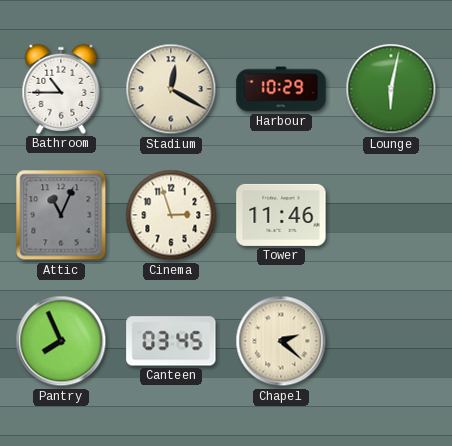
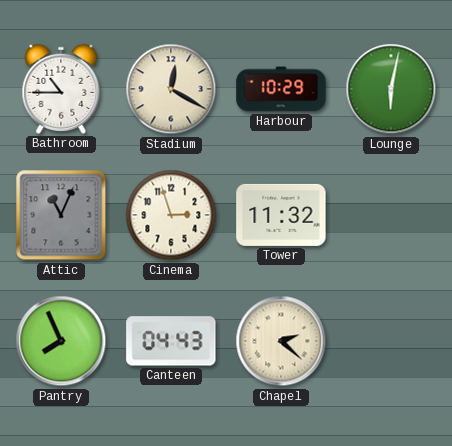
Tower: 11:46 -> 11:32 (281, 215)
Canteen: 03:45 -> 04:43 (171, 341)
